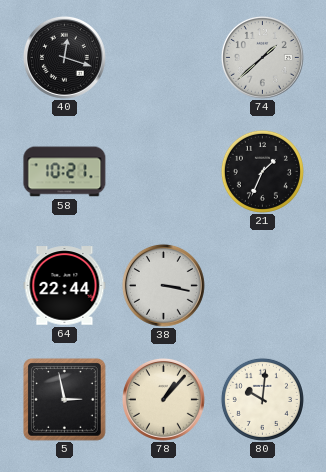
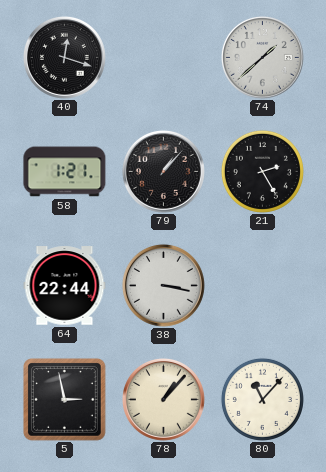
58: 10:21 -> 1:21 (65, 172)
79: none -> 1:07 (163, 171)
21: 1:34 -> 2:25 (262, 171)
80: 10:01 -> 11:07 (262, 399)
